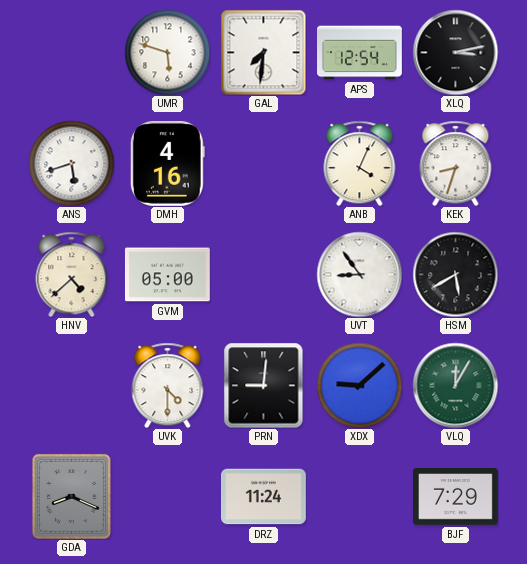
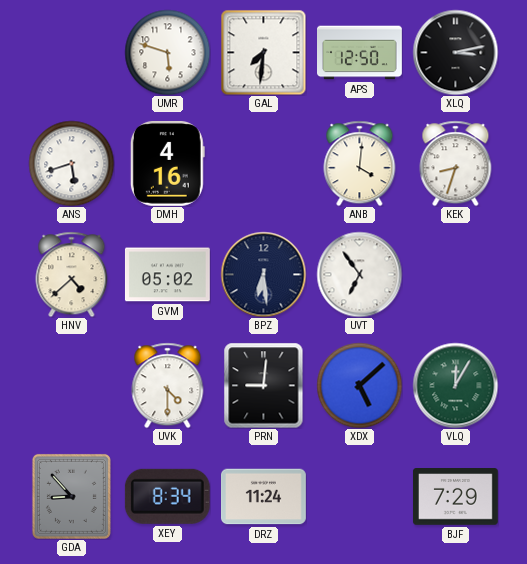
APS: 12:54 -> 12:50 (360, 53)
ANB: 4:04 -> 4:01 (360, 163)
GVM: 05:00 -> 05:02 (167, 275)
BPZ: none -> 6:29 (263, 274)
UVT: 8:54 -> 6:54 (359, 274)
HSM: 5:40 -> none (455, 274)
XDX: 9:08 -> 5:08 (359, 385)
GDA: 8:19 -> 8:53 (71, 496)
XEY: none -> 8:34 (167, 496)
